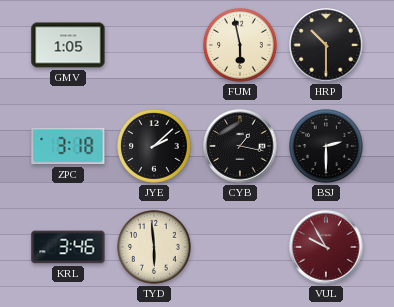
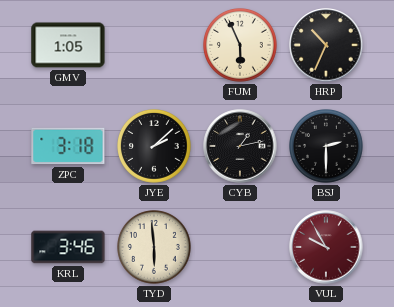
FUM: 5:58 -> 5:56 (241, 46)
HRP: 10:30 -> 10:34 (326, 45)
CYB: 1:17 -> 1:13 (240, 146)
